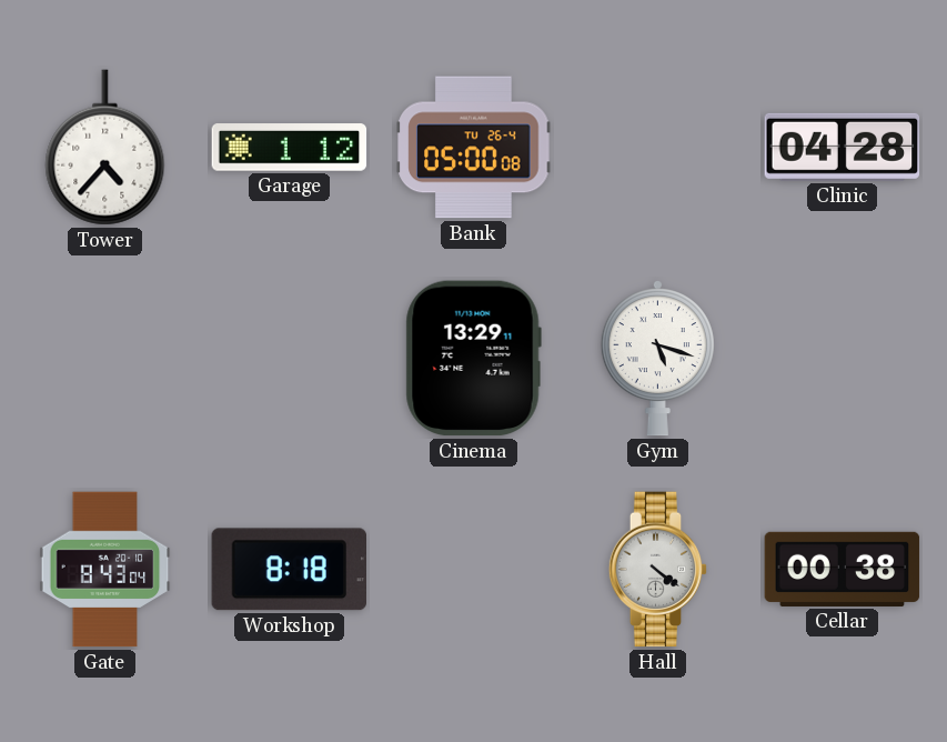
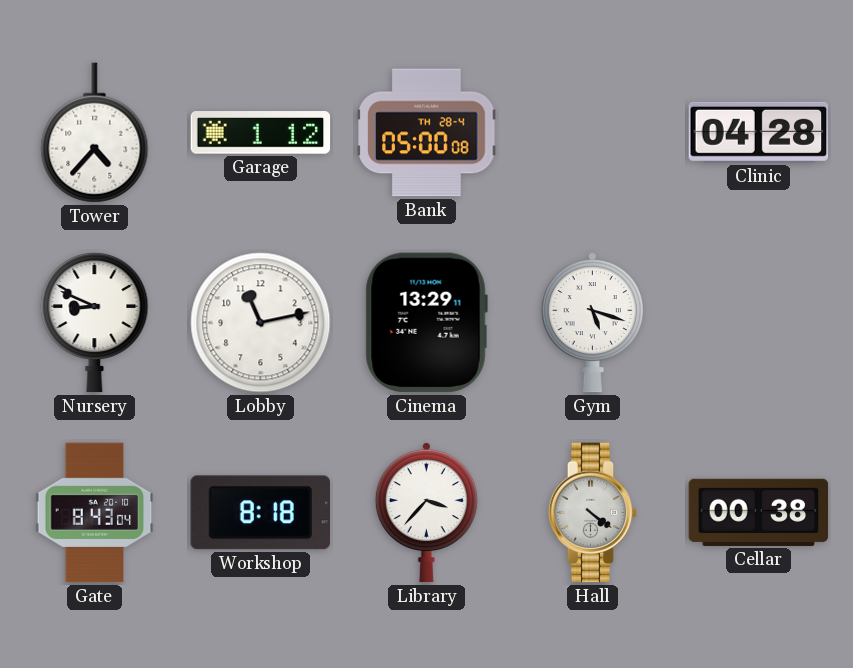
Bank date: TU 26-4 -> TH 28-4 (427, 133)
Nursery: none -> 8:49 (95, 322)
Lobby: none -> 11:13 (261, 323)
Library: none -> 3:37 (426, 513)
